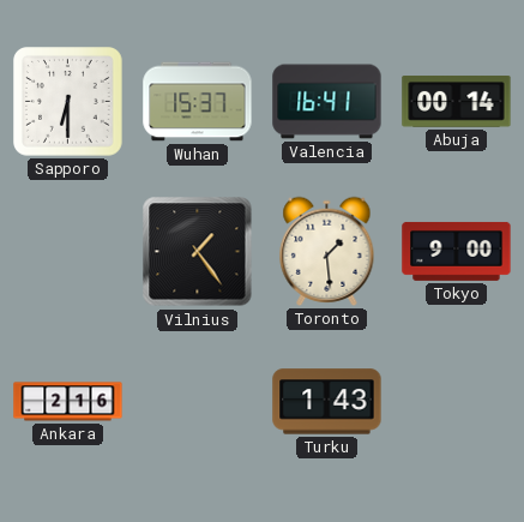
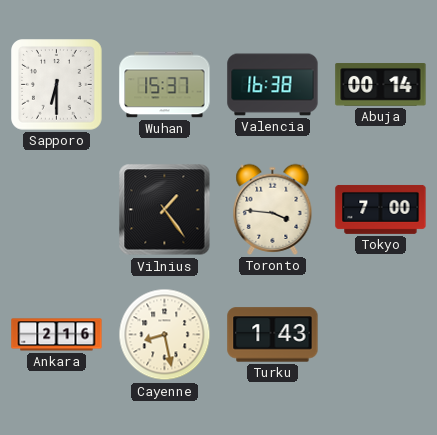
Valencia: 16:41 -> 16:38 (273, 85)
Toronto: 1:29 -> 3:46 (273, 209)
Tokyo: 9:00 -> 7:00 (381, 209)
Cayenne: none -> 8:28 (165, 335)
